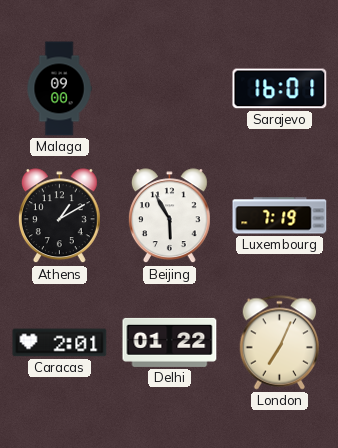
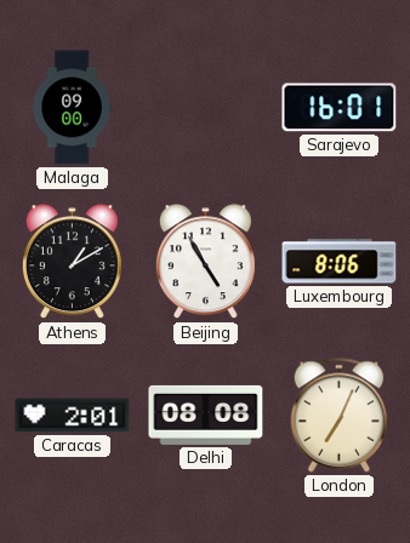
Beijing: 5:55 -> 4:55 (205, 262)
Luxembourg: 7:19 -> 8:06 (340, 262)
Delhi: 01:22 -> 08:08 (206, 415)
